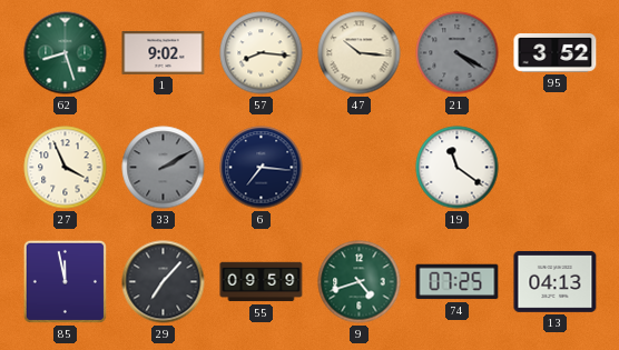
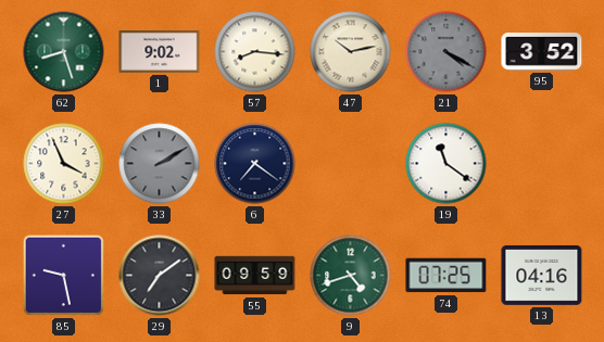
47: 10:16 -> 10:13 (351, 52)
6: 7:16 -> 7:21 (255, 164)
85: 11:58 -> 9:28 (63, 275)
29: 7:07 -> 7:09 (160, 276)
13: 04:13 -> 04:16 (542, 275)
